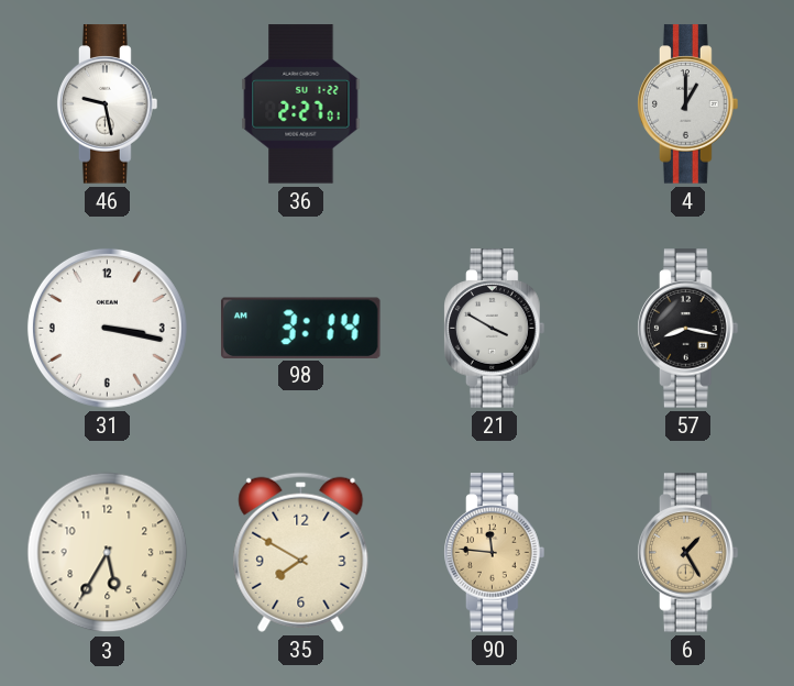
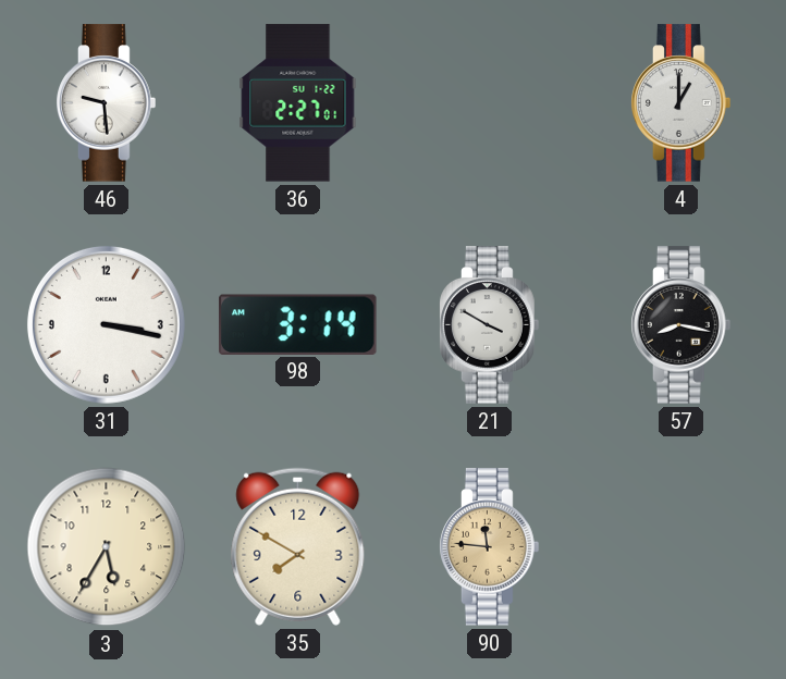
46: 9:28 -> 9:29 (107, 103)
6: 1:25 -> none (688, 553)
